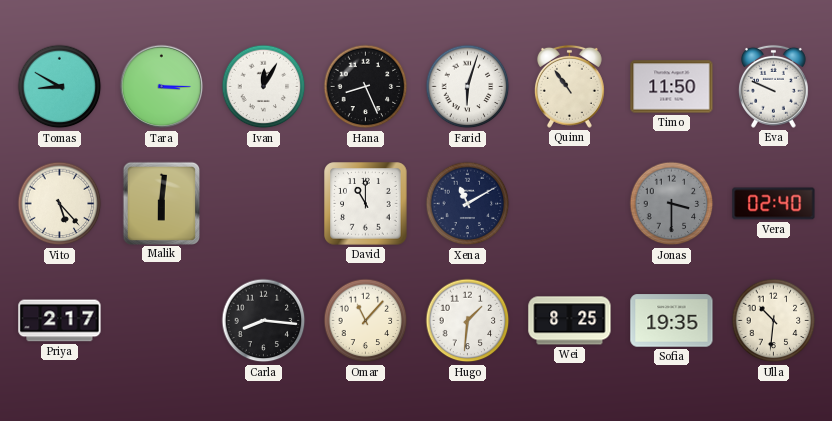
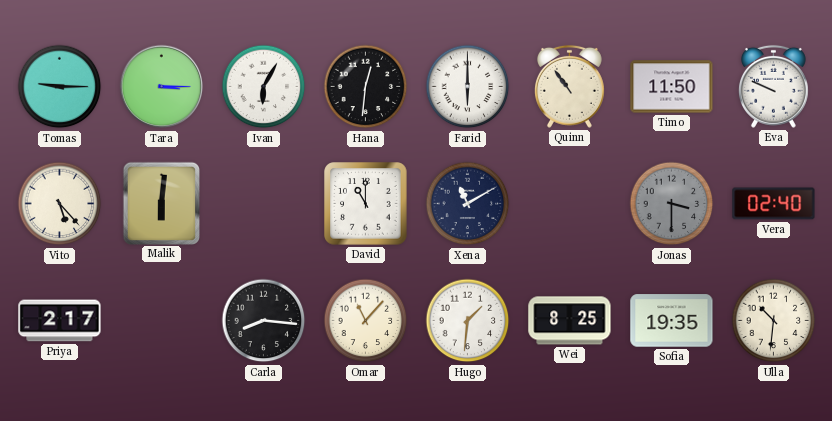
Tomas: 8:50 -> 9:15 (60, 87)
Ivan: 12:05 -> 6:05 (264, 87)
Hana: 8:26 -> 12:31 (366, 87)
Farid: 6:03 -> 6:00 (468, 87)
